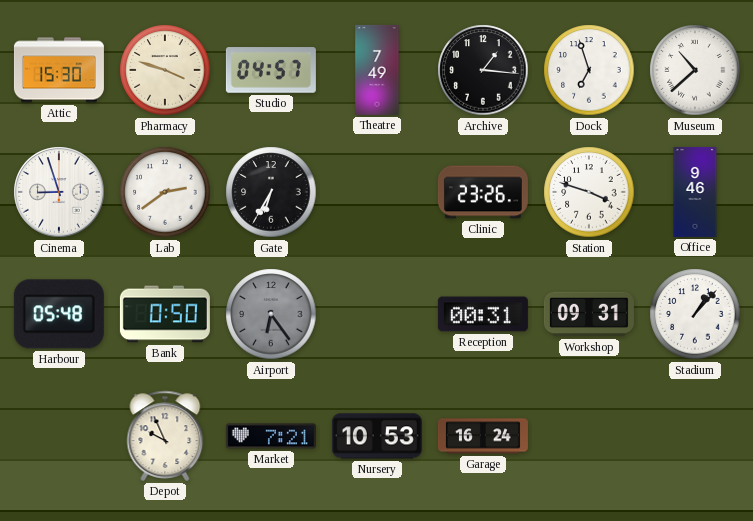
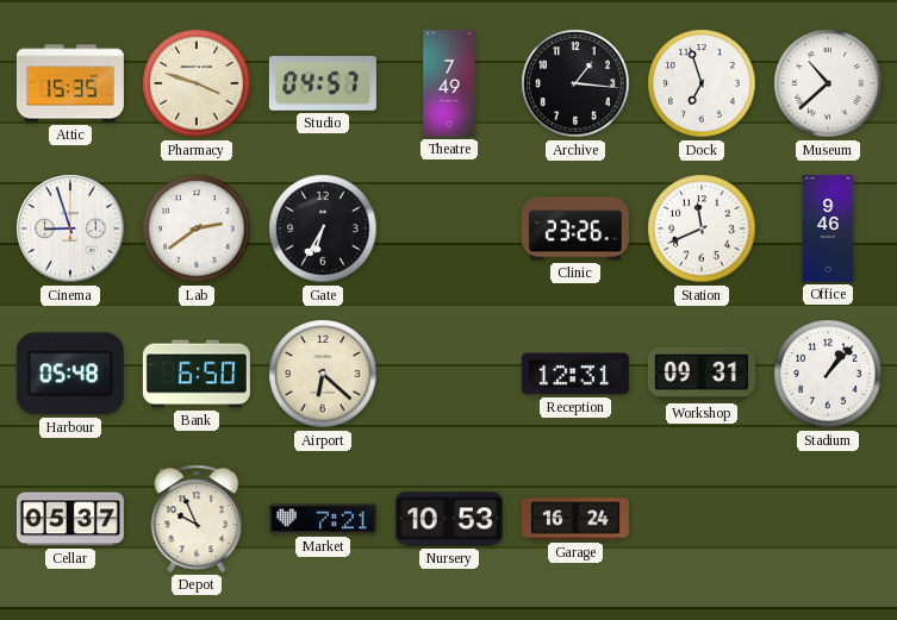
Attic: 15:30 -> 15:35 (70, 83)
Station: 3:48 -> 11:41 (702, 228)
Bank: 0:50 -> 6:50 (197, 374)
Airport: 6:24 -> 6:22 (323, 374)
Airport dial: grey -> cream (323, 374)
Reception: 00:31 -> 12:31 (575, 374)
Cellar: none -> 05:37 (70, 519)
